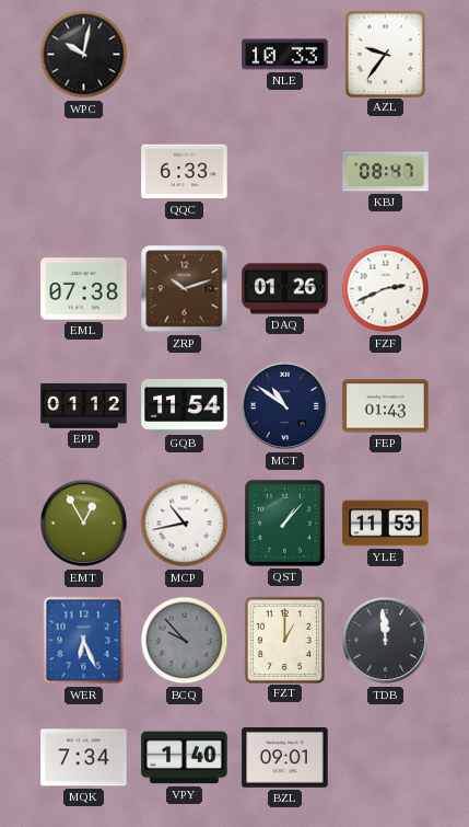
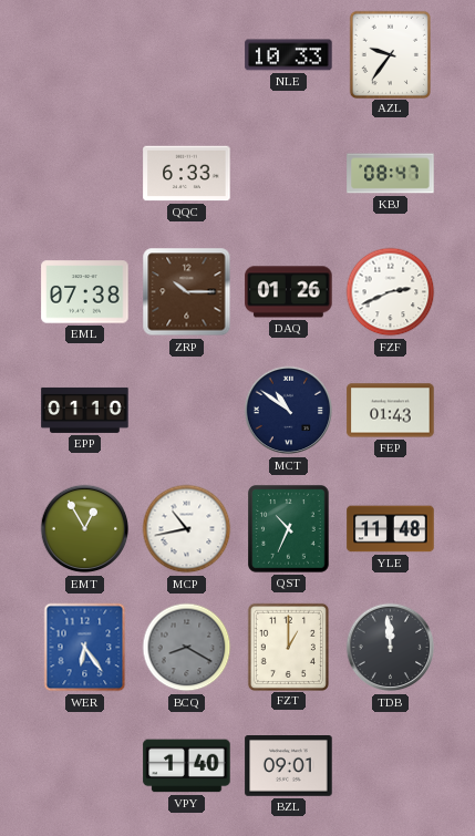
WPC: 10:02 -> none (84, 55)
ZRP: 10:12 -> 10:15 (187, 292)
EPP: 01:12 -> 01:10 (85, 410)
GQB: 11:54 -> none (185, 405)
QST: 1:07 -> 10:34 (289, 529)
YLE: 11:53 -> 11:48 (391, 529)
WER: 6:26 -> 6:24 (85, 648)
BCQ: 9:53 -> 8:20 (187, 648)
MQK: 7:34 -> none (84, 758)
